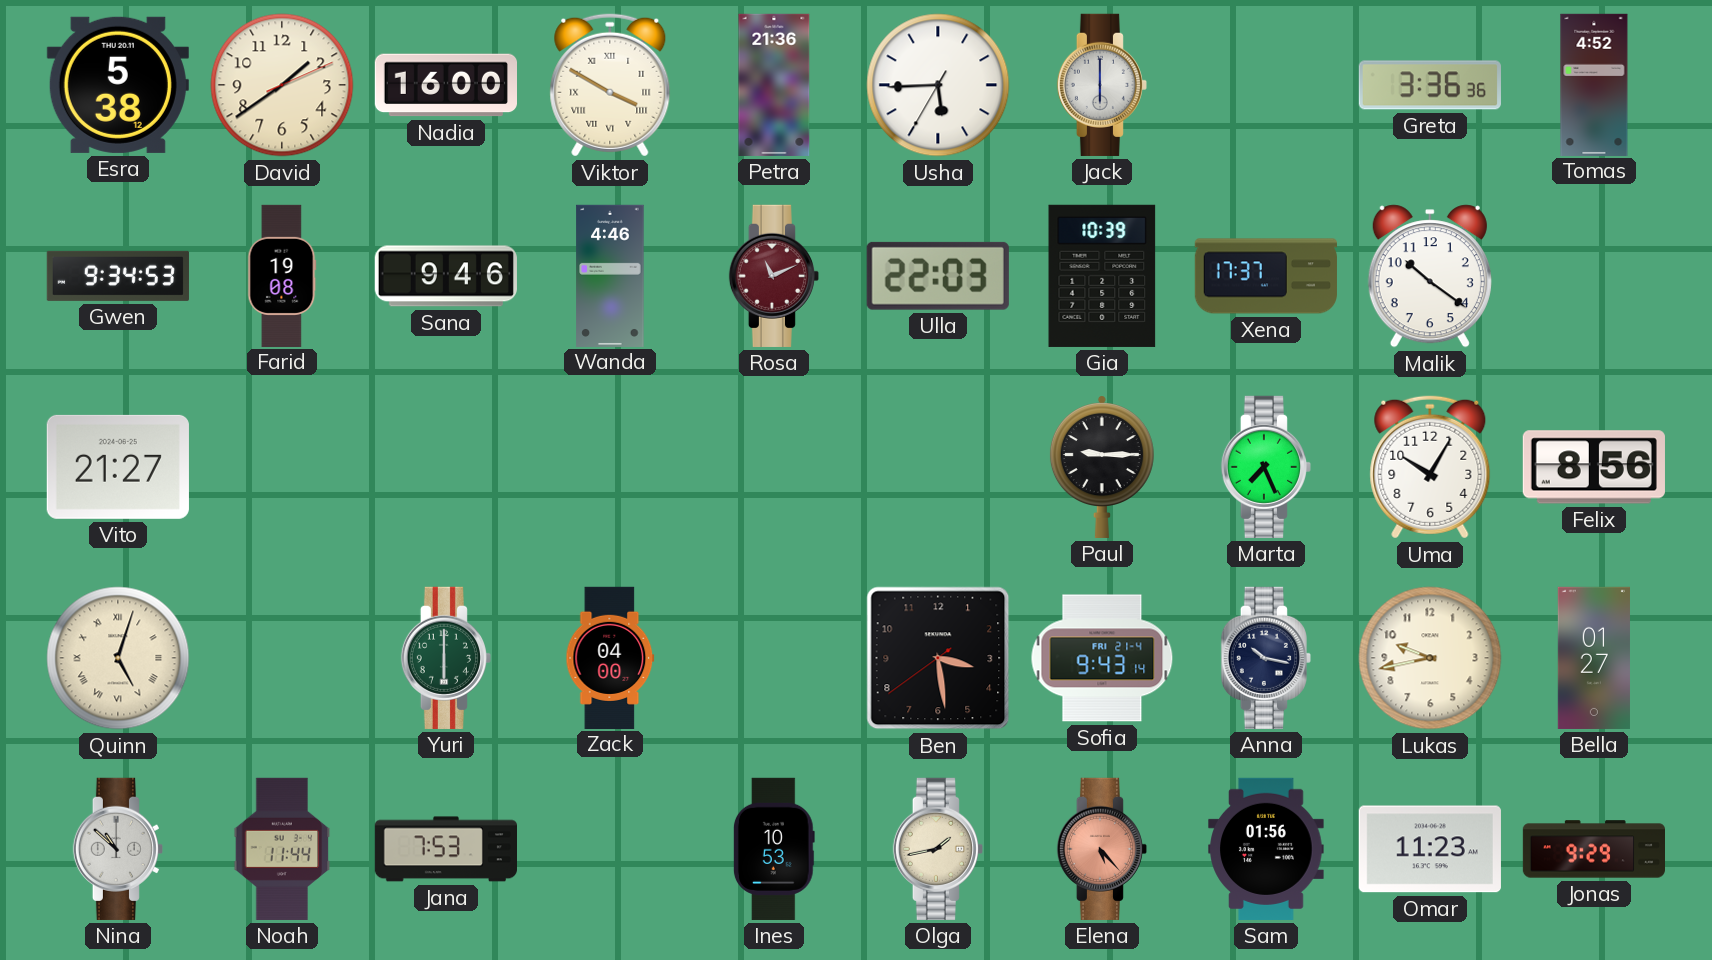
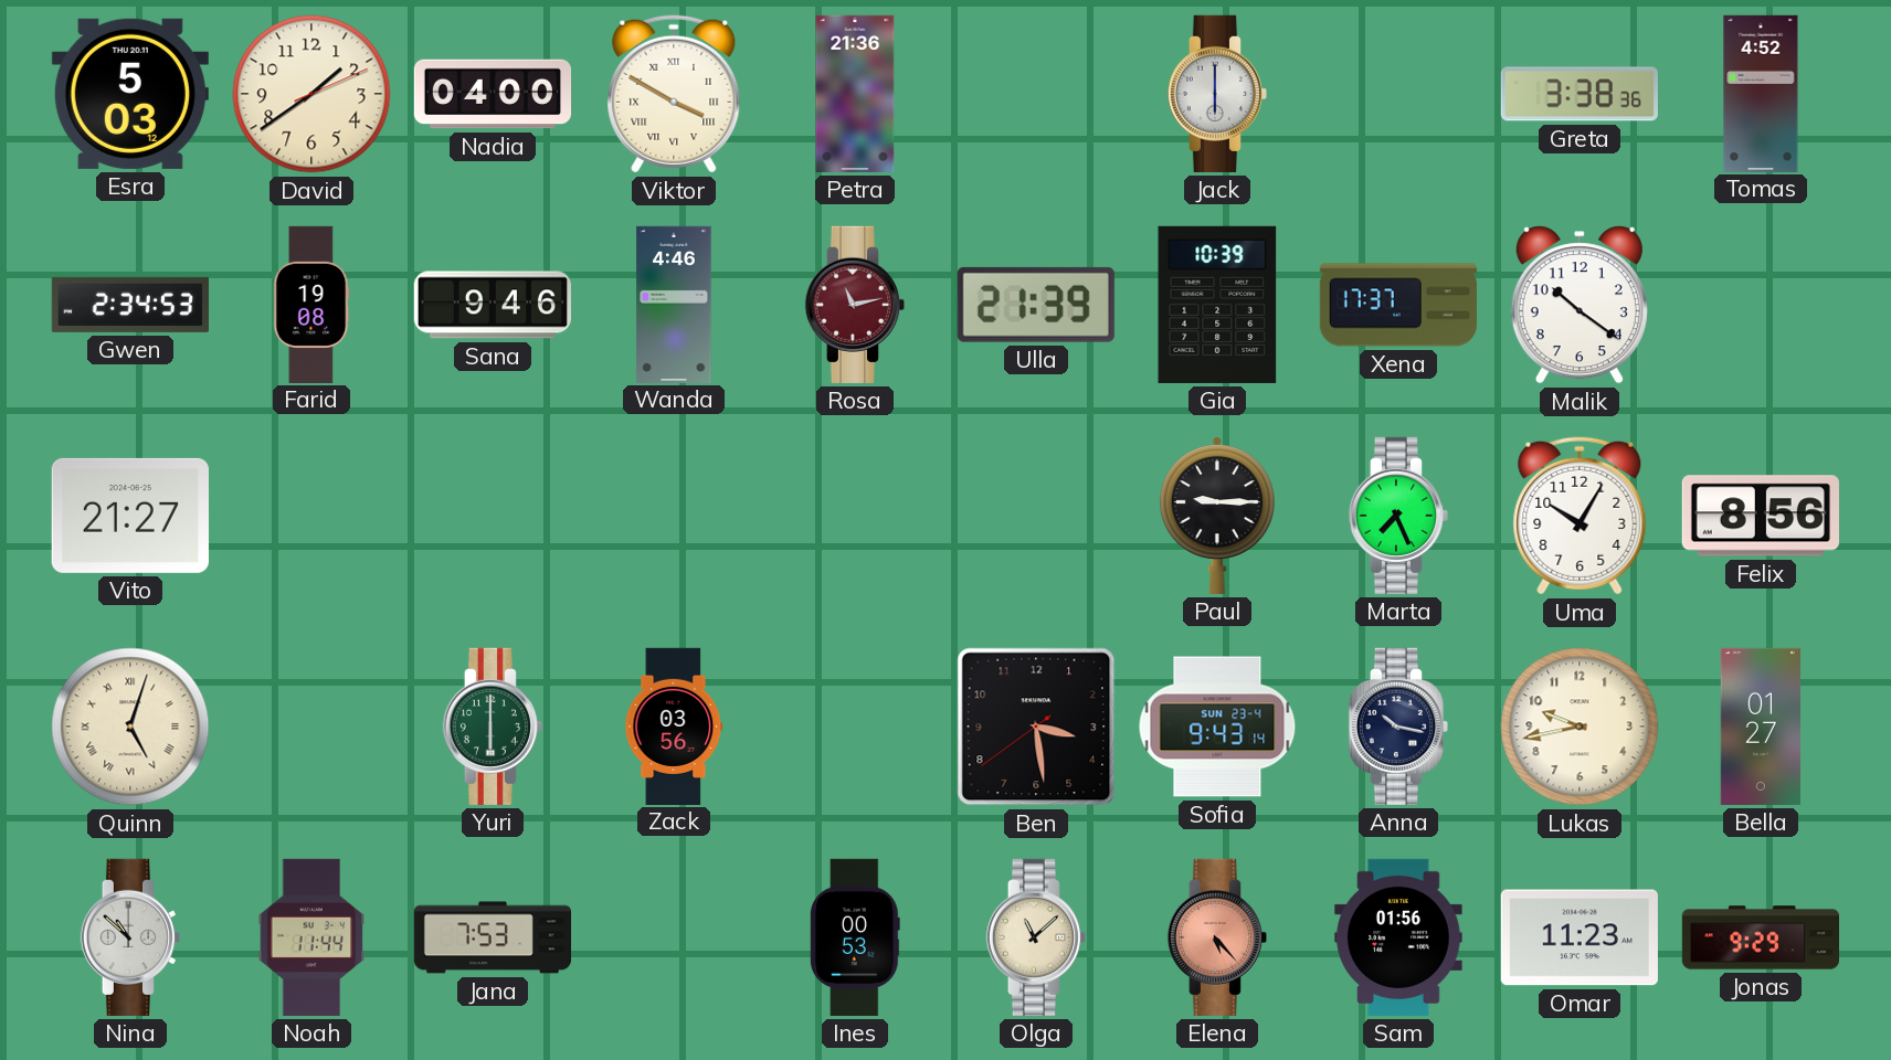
Esra: 5:38 -> 5:03 (130, 94)
Nadia: 16:00 -> 04:00 (492, 94)
Usha: 5:44 -> none (938, 85)
Greta: 3:36 -> 3:38 (1580, 94)
Gwen: 9:34 -> 2:34 (130, 305)
Rosa: 11:11 -> 11:13 (855, 305)
Ulla: 22:03 -> 21:39 (1036, 305)
Zack: 04:00 -> 03:56 (674, 725)
Sofia date: FRI 21-4 -> SUN 23-4 (1217, 727)
Ines: 10:53 -> 00:53 (855, 937)
Olga: 1:43 -> 11:08 (1036, 937)
